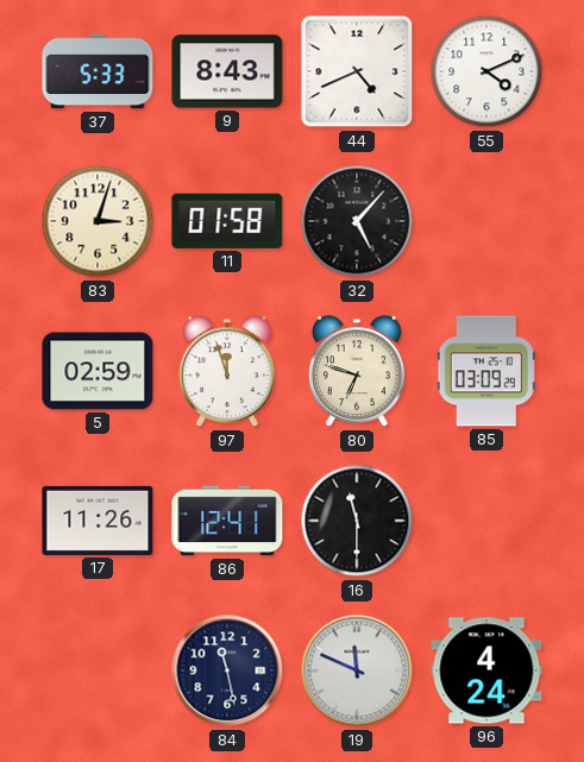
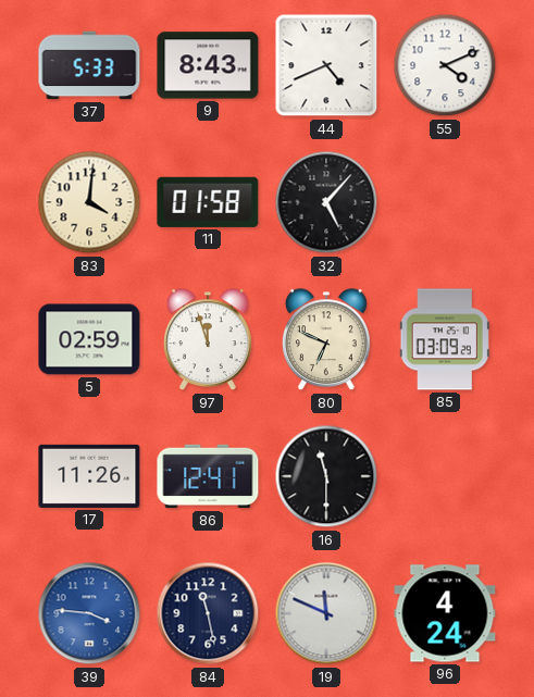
83: 3:03 -> 4:01 (89, 202)
80: 6:48 -> 6:49 (326, 340)
39: none -> 3:46 (89, 613)
